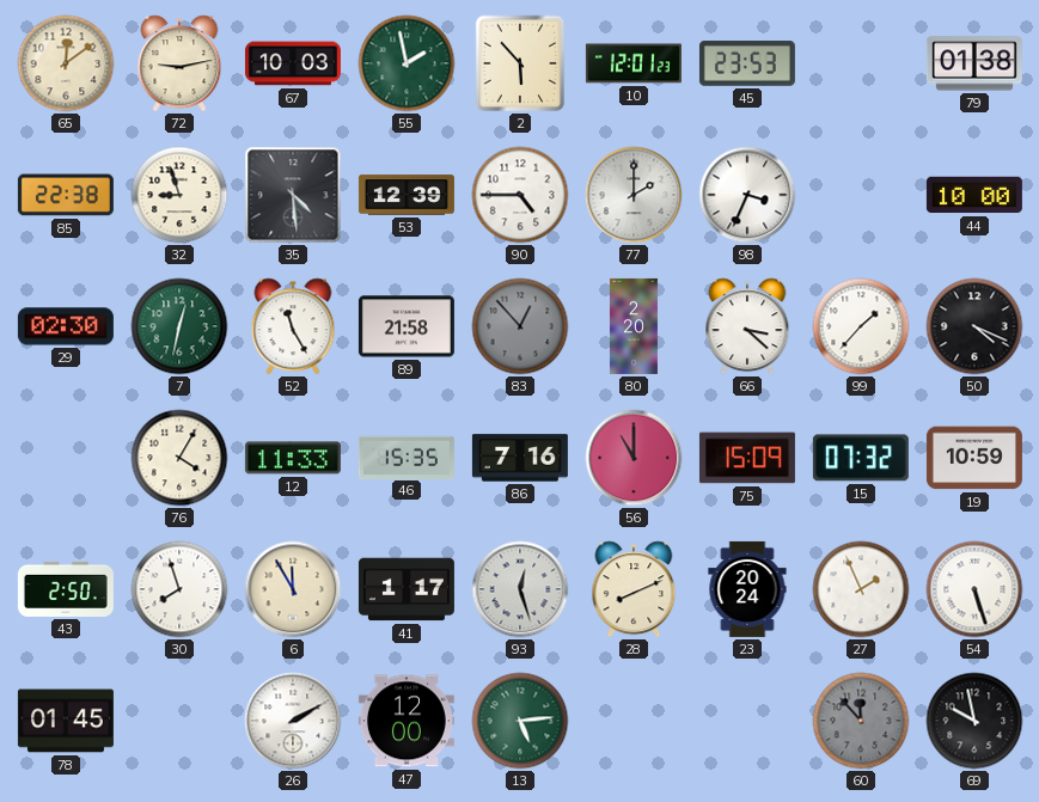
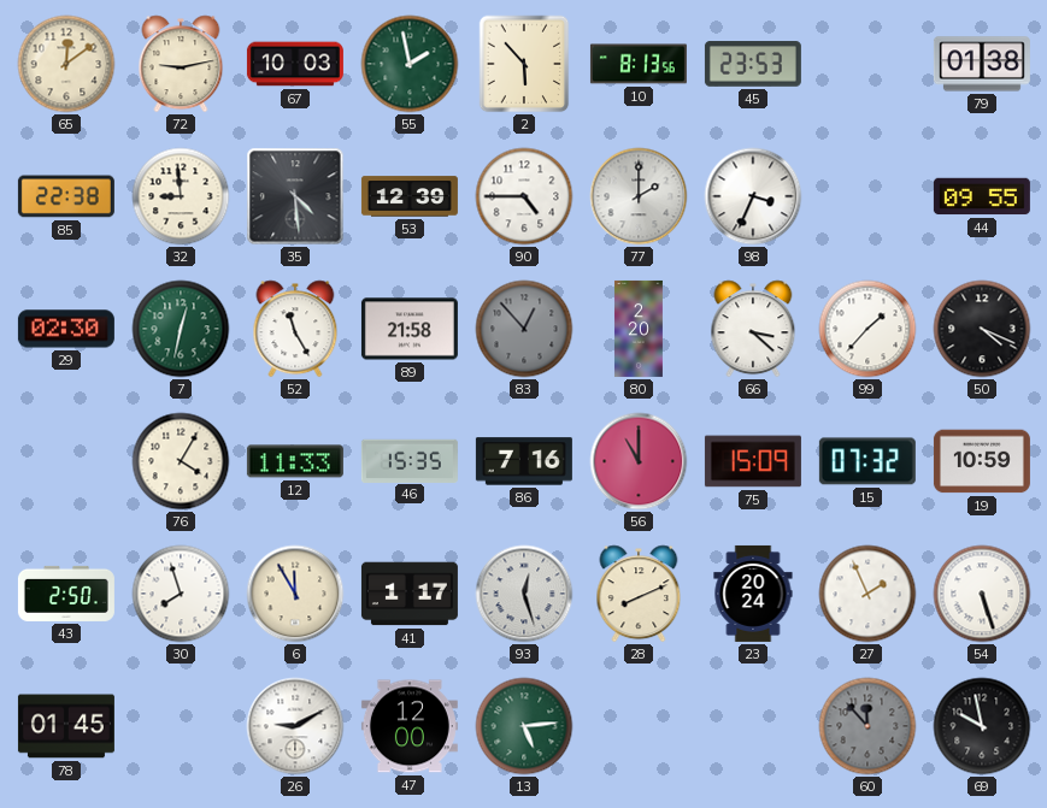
10: 12:01 -> 8:13 (639, 64)
32: 8:57 -> 8:59 (181, 196)
44: 10:00 -> 09:55 (982, 196)
26: 2:10 -> 9:10 (295, 726)
